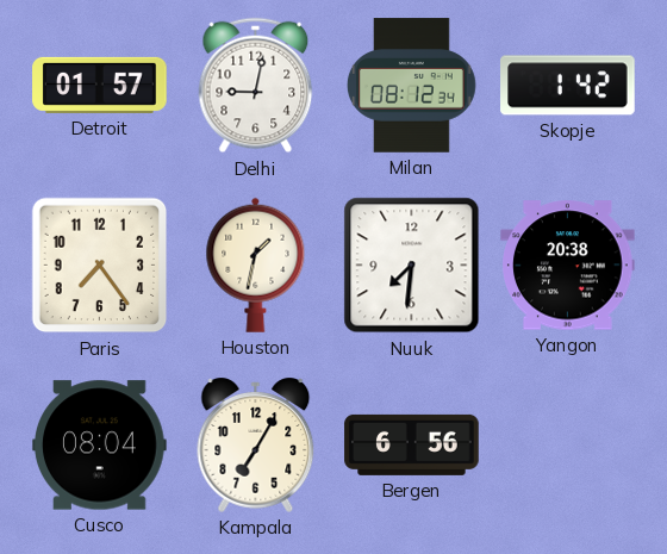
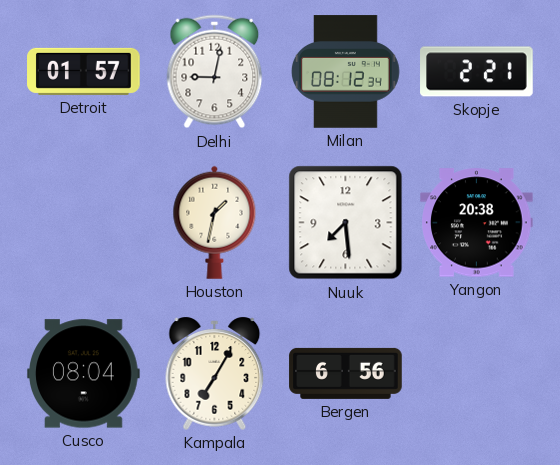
Skopje: 1:42 -> 2:21 (477, 72)
Paris: 7:24 -> none (100, 266)
Nuuk: 7:31 -> 7:29 (346, 223)
